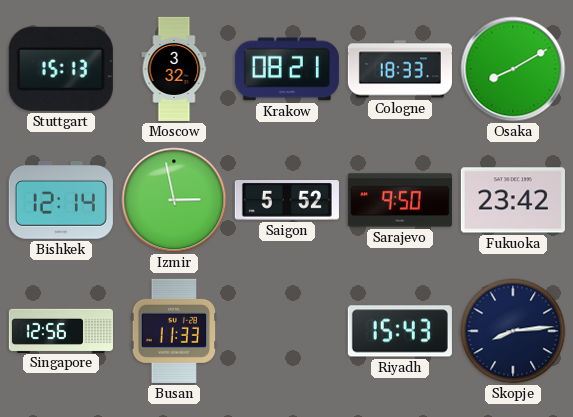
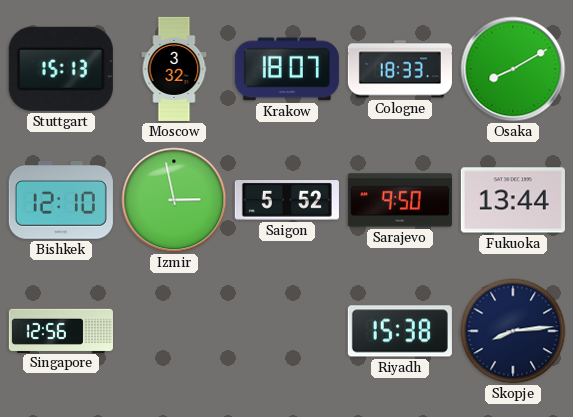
Krakow: 08:21 -> 18:07 (287, 69)
Bishkek: 12:14 -> 12:10 (61, 200)
Fukuoka: 23:42 -> 13:44 (513, 200)
Busan: 11:33 -> none (174, 331)
Riyadh: 15:43 -> 15:38 (400, 331)
